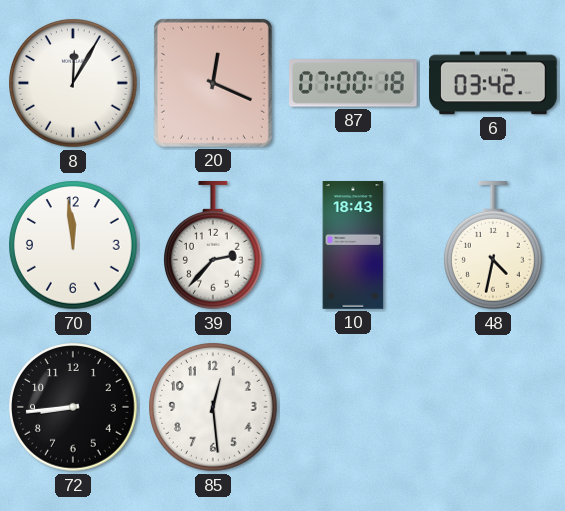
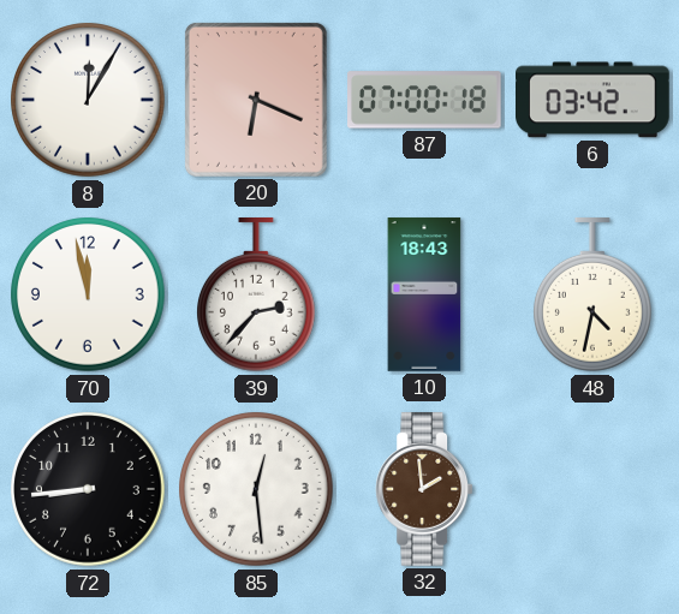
20: 12:19 -> 6:19 (256, 100)
70: 11:59 -> 11:58 (88, 294)
32: none -> 1:59 (424, 489)
